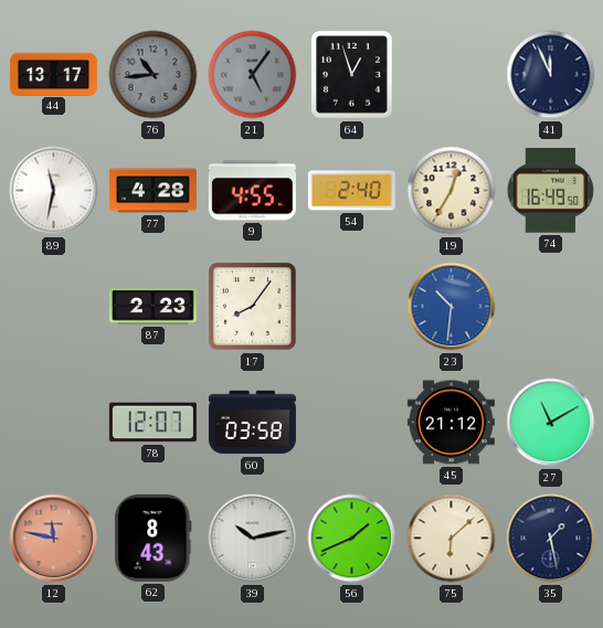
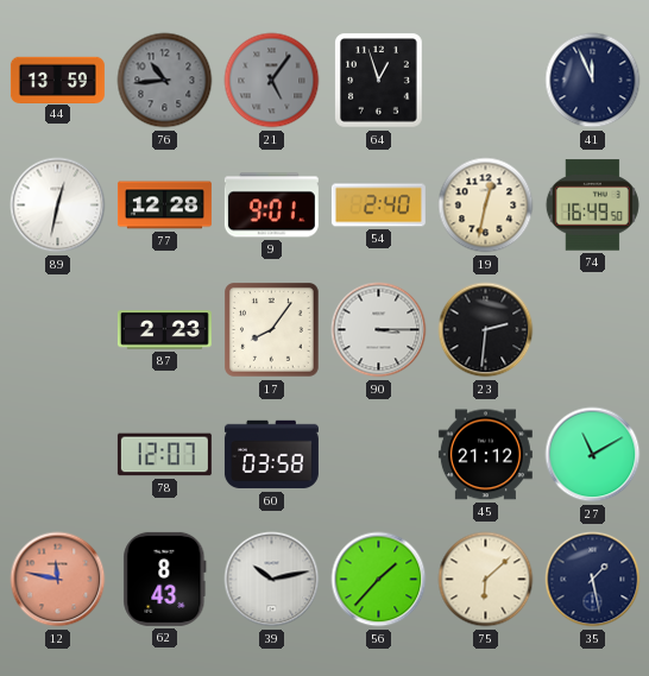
44: 13:17 -> 13:59 (57, 80)
89: 11:32 -> 12:32 (58, 206)
77: 4:28 -> 12:28 (164, 206)
9: 4:55 -> 9:01 (271, 206)
19: 12:35 -> 12:32 (486, 206)
90: none -> 3:15 (379, 330)
23: 10:31 -> 2:31 (486, 330)
23 dial: blue -> black (486, 330)
56: 1:41 -> 1:37 (379, 580)
